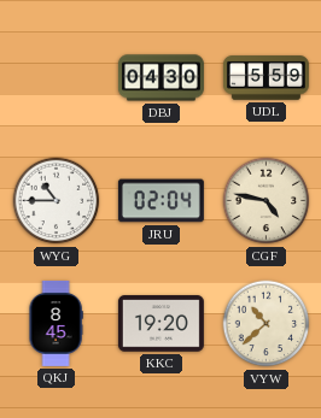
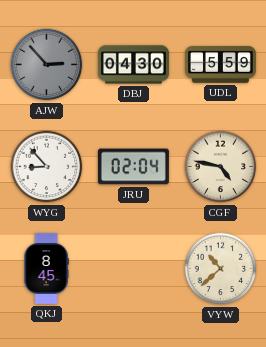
AJW: none -> 2:53 (47, 65)
WYG: 10:45 -> 8:53 (47, 167)
KKC: 19:20 -> none (160, 324)
